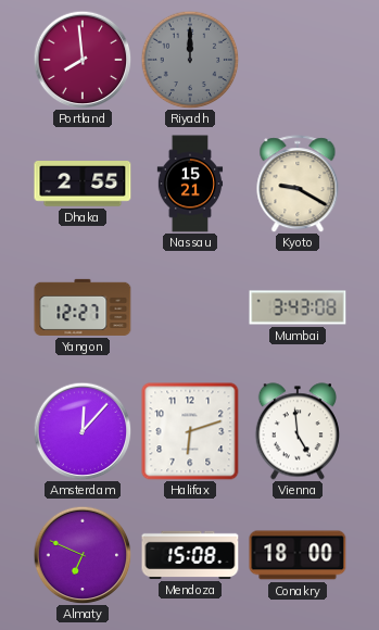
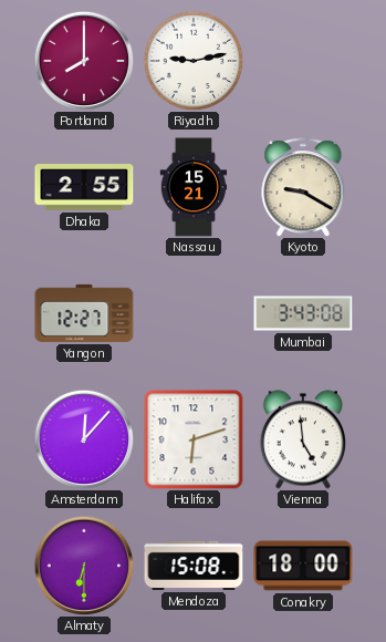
Portland: 7:59 -> 8:00 (84, 61)
Riyadh: 12:00 -> 9:13 (194, 61)
Riyadh dial: grey -> white (194, 61)
Almaty: 6:49 -> 6:30 (84, 566)
